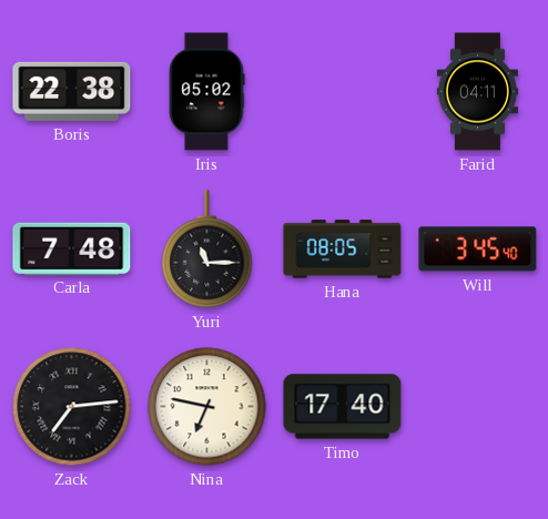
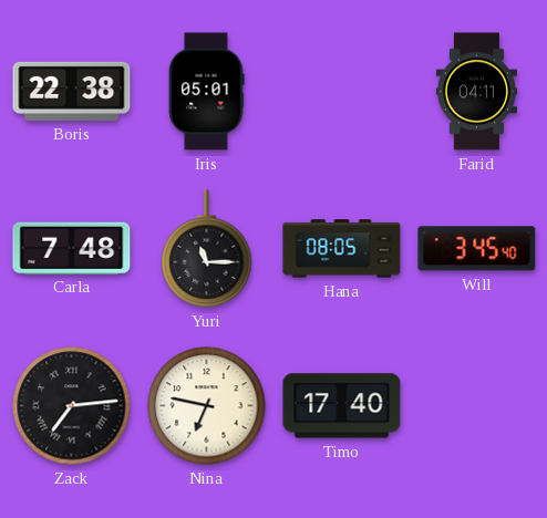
Iris: 05:02 -> 05:01 (206, 92)
